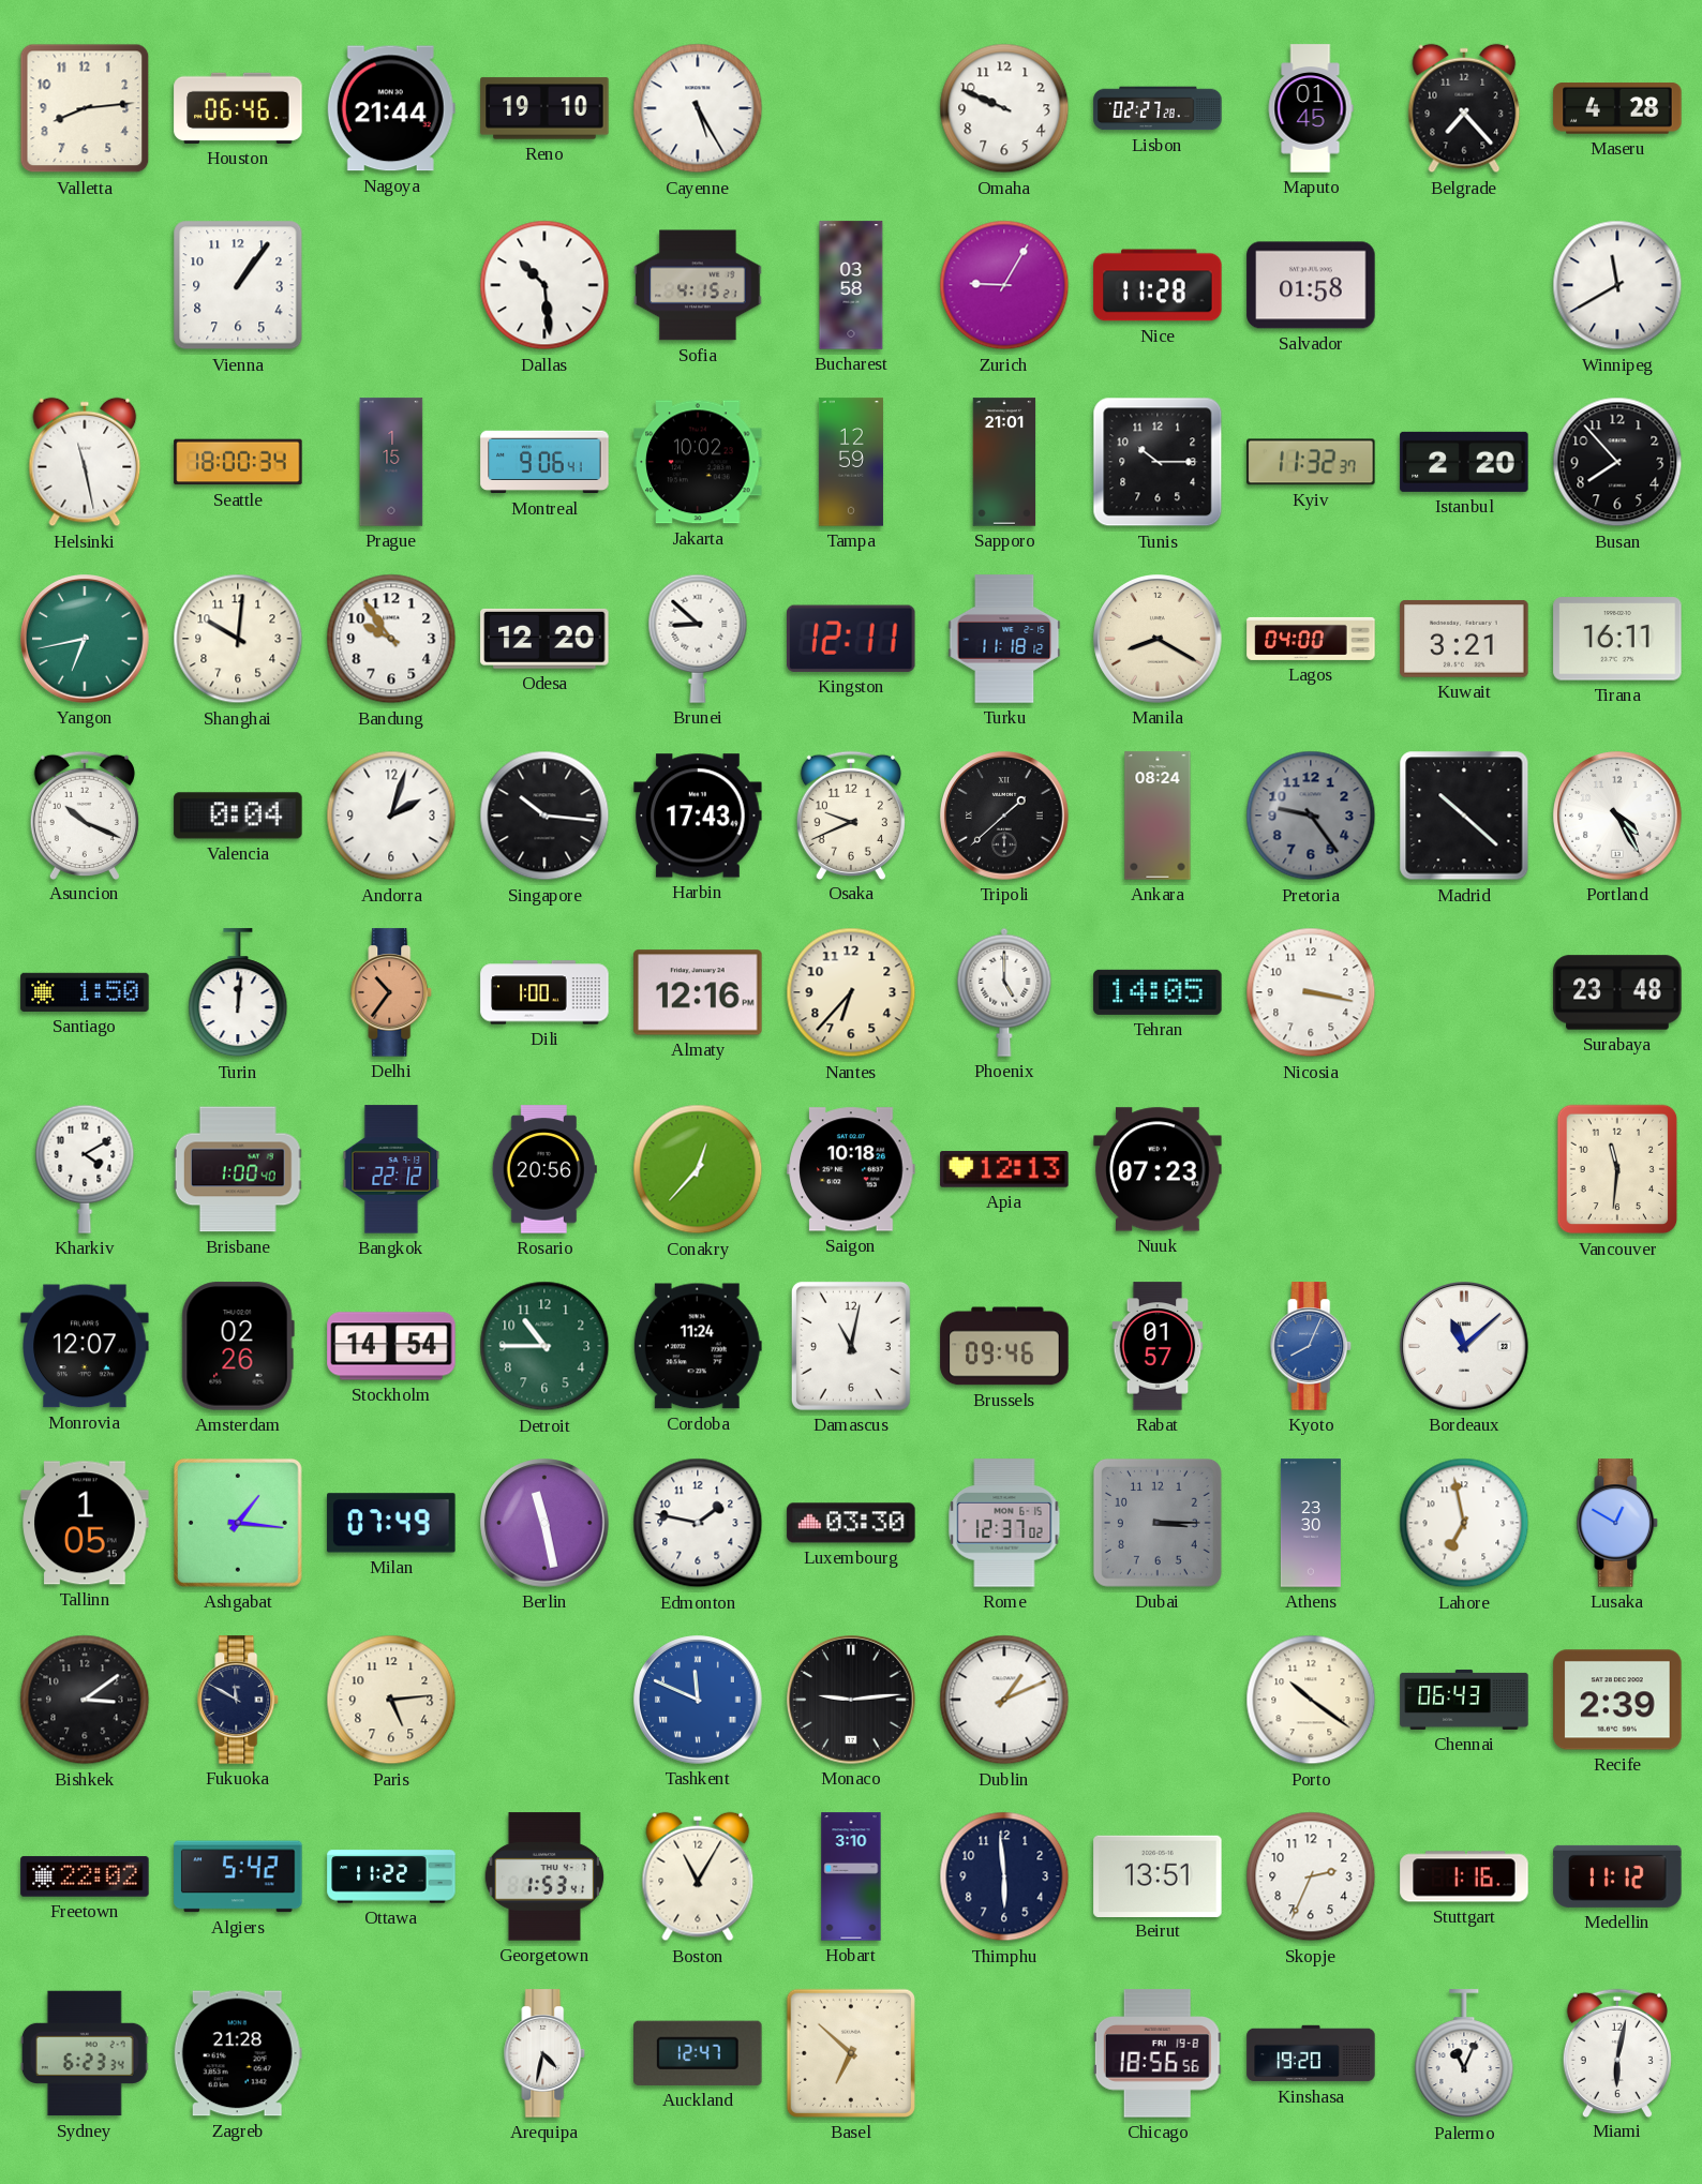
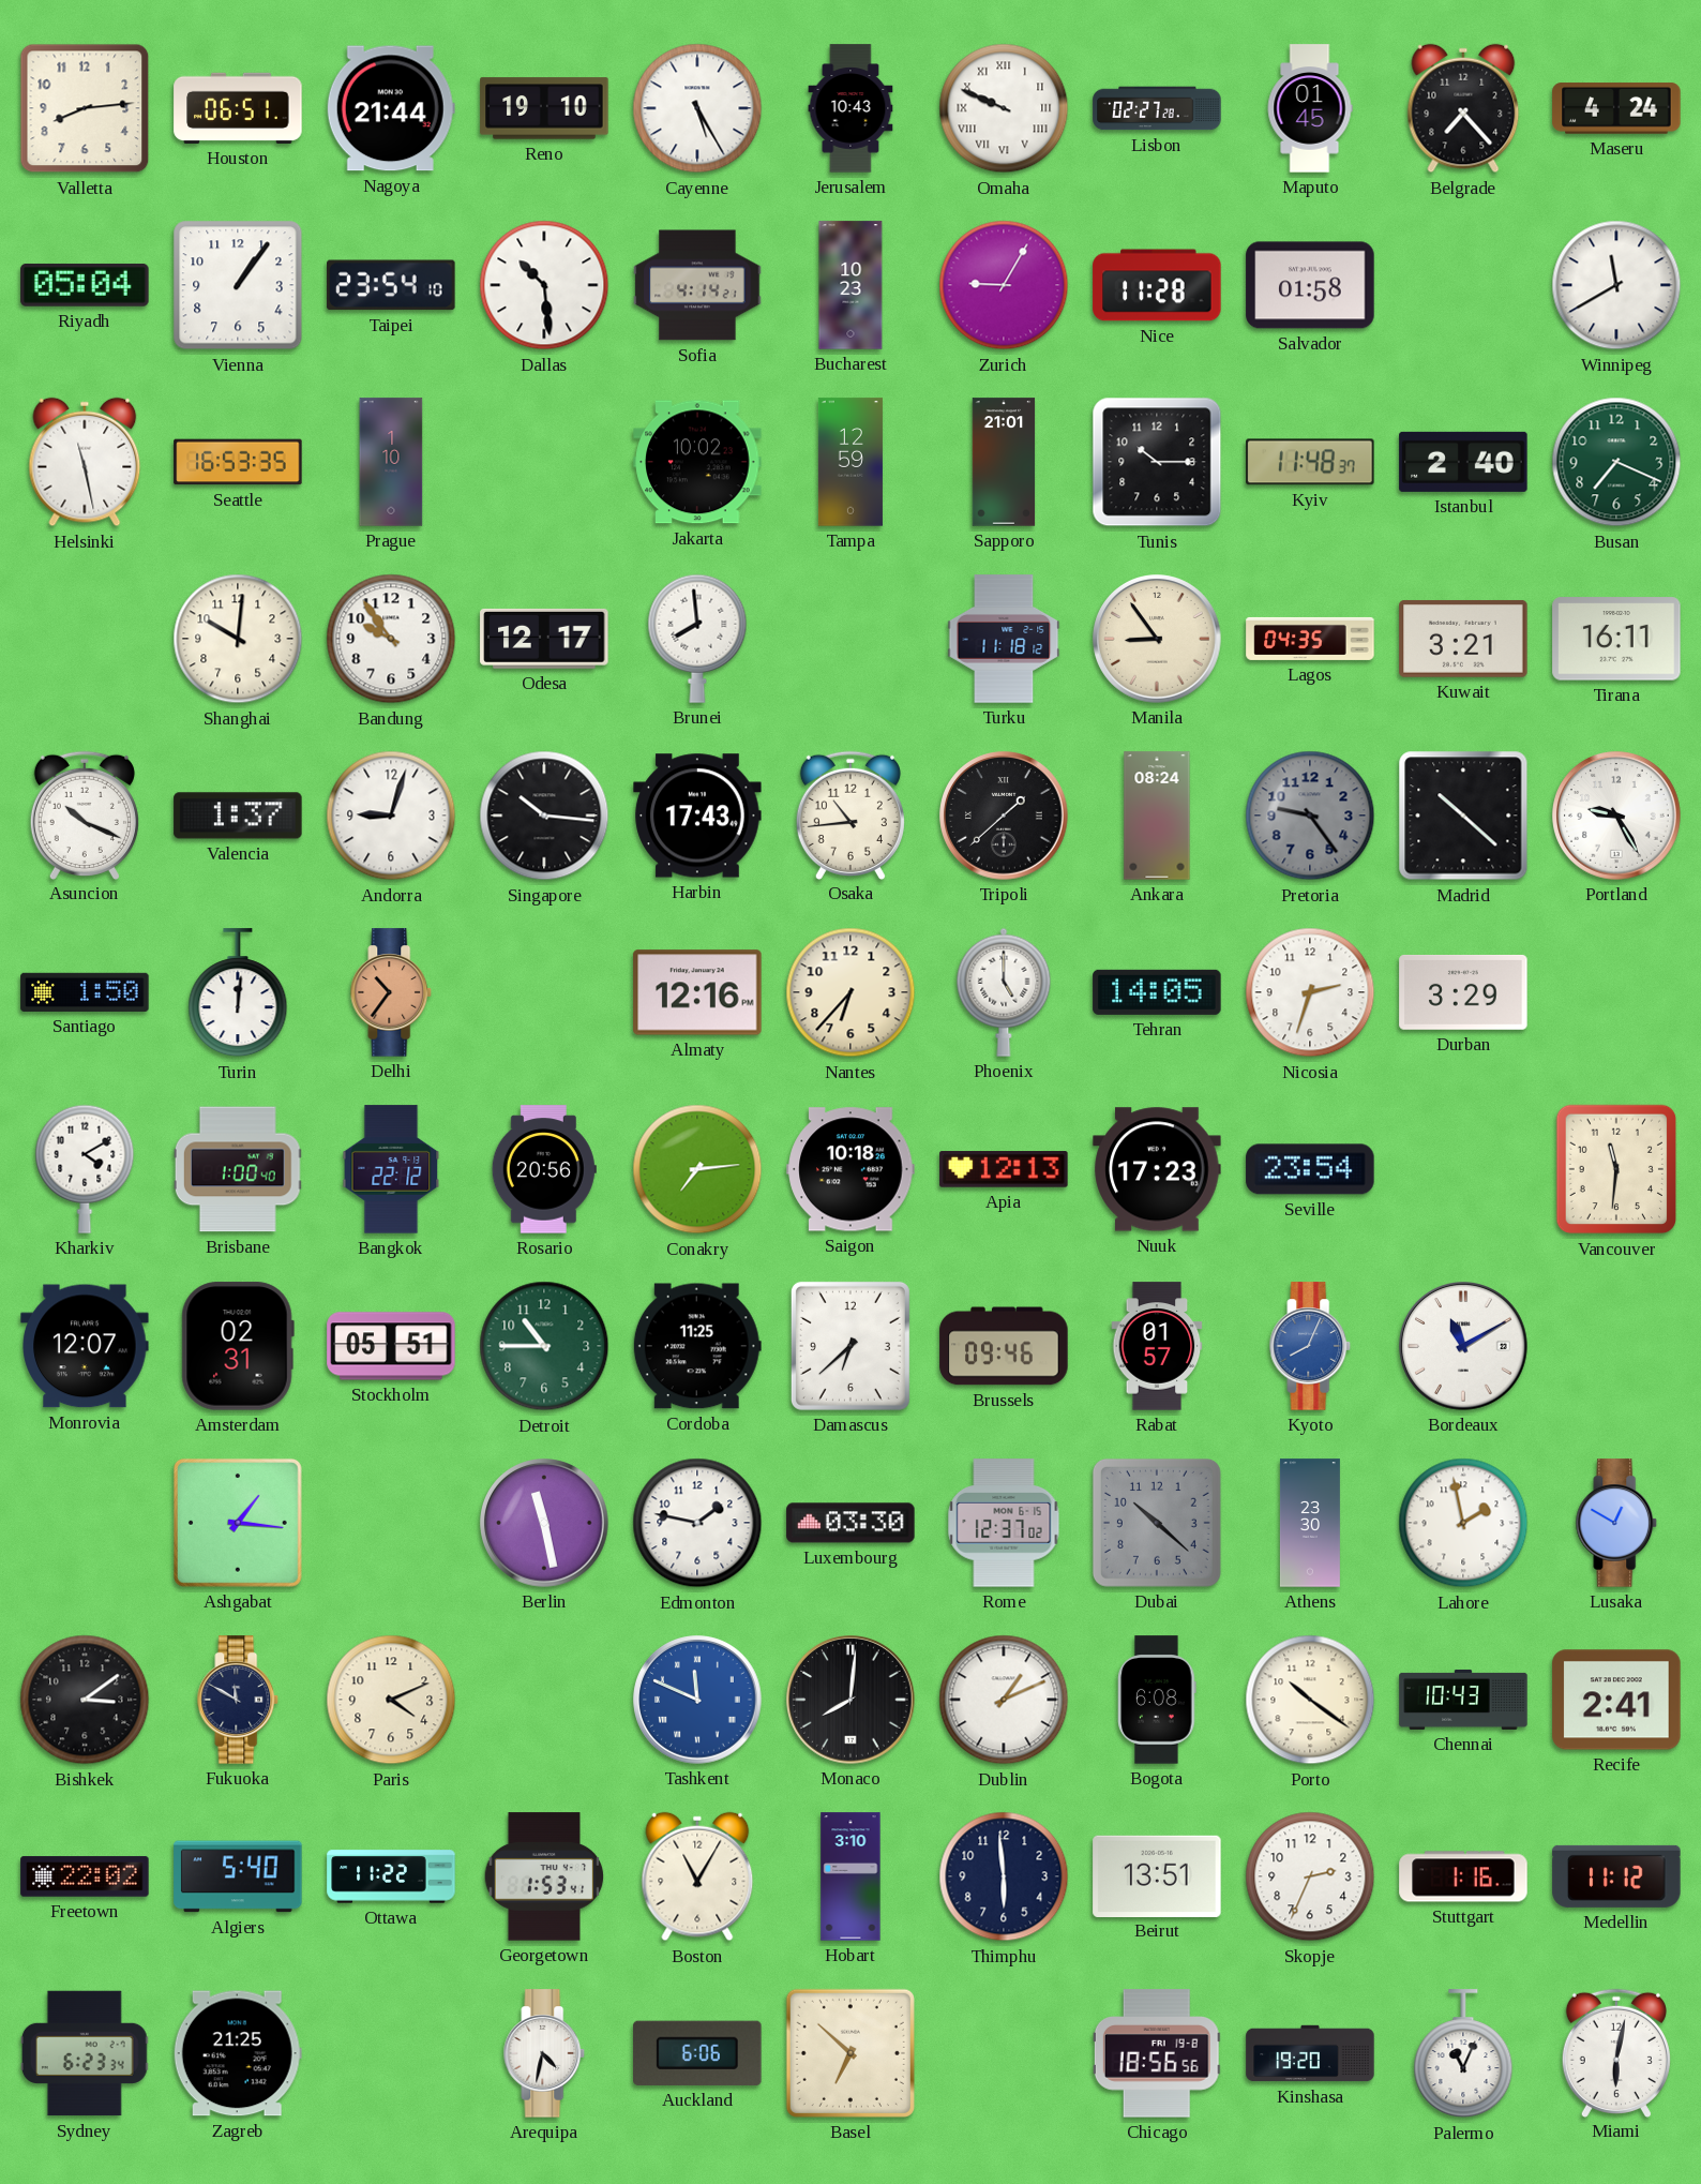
Houston: 06:46 -> 06:51 (238, 108)
Jerusalem: none -> 10:43 (850, 108)
Omaha numerals: Arabic -> Roman (1004, 108)
Maseru: 4:28 -> 4:24 (1616, 108)
Riyadh: none -> 05:04 (85, 285)
Taipei: none -> 23:54 (391, 285)
Sofia: 4:15 -> 4:14 (697, 285)
Bucharest: 03:58 -> 10:23 (850, 285)
Seattle: 18:00 -> 16:53 (238, 462)
Prague: 1:15 -> 1:10 (391, 462)
Montreal: 9:06 -> none (544, 462)
Kyiv: 11:32 -> 11:48 (1310, 462)
Istanbul: 2:20 -> 2:40 (1463, 462)
Busan: 7:53 -> 7:19 (1616, 462)
Busan dial: black -> green (1616, 462)
Yangon: 6:43 -> none (85, 639)
Odesa: 12:20 -> 12:17 (544, 639)
Brunei: 8:52 -> 7:59 (697, 639)
Kingston: 12:11 -> none (852, 639)
Manila: 8:20 -> 8:54 (1157, 639)
Lagos: 04:00 -> 04:35 (1310, 639)
Valencia: 0:04 -> 1:37 (238, 816)
Andorra: 2:03 -> 9:03 (391, 816)
Osaka: 9:41 -> 10:44 (850, 814)
Portland: 4:25 -> 9:25 (1616, 816)
Dili: 1:00 -> none (544, 992)
Nicosia: 3:17 -> 2:33 (1310, 992)
Durban: none -> 3:29 (1463, 992)
Surabaya: 23:48 -> none (1617, 992)
Conakry: 12:37 -> 7:14 (697, 1169)
Nuuk: 07:23 -> 17:23 (1157, 1169)
Seville: none -> 23:54 (1310, 1169)
Amsterdam: 02:26 -> 02:31 (238, 1346)
Stockholm: 14:54 -> 05:51 (391, 1346)
Cordoba: 11:24 -> 11:25 (697, 1346)
Damascus: 11:02 -> 6:38 (850, 1346)
Bordeaux: 11:08 -> 11:10 (1463, 1346)
Tallinn: 1:05 -> none (85, 1523)
Milan: 07:49 -> none (391, 1523)
Dubai: 3:15 -> 10:22 (1157, 1523)
Lahore: 6:58 -> 1:58 (1463, 1523)
Paris: 5:14 -> 4:11 (391, 1700)
Monaco: 9:14 -> 8:01 (850, 1700)
Bogota: none -> 6:08 (1157, 1700)
Chennai: 06:43 -> 10:43 (1463, 1700)
Recife: 2:39 -> 2:41 (1616, 1700)
Algiers: 5:42 -> 5:40 (238, 1876)
Zagreb: 21:28 -> 21:25 (238, 2053)
Auckland: 12:47 -> 6:06 (697, 2053)
